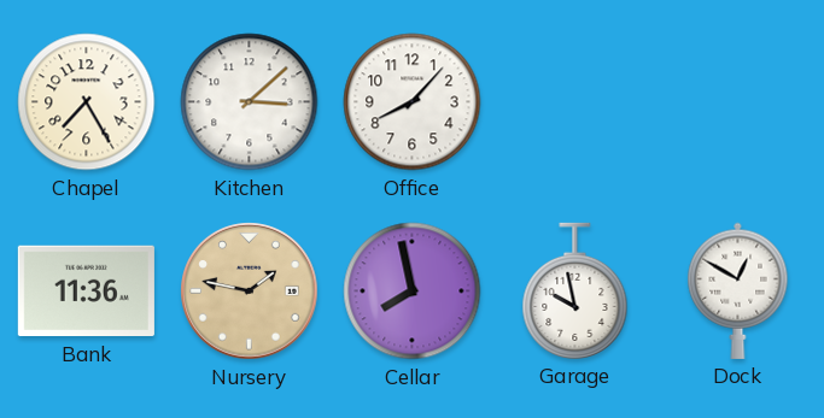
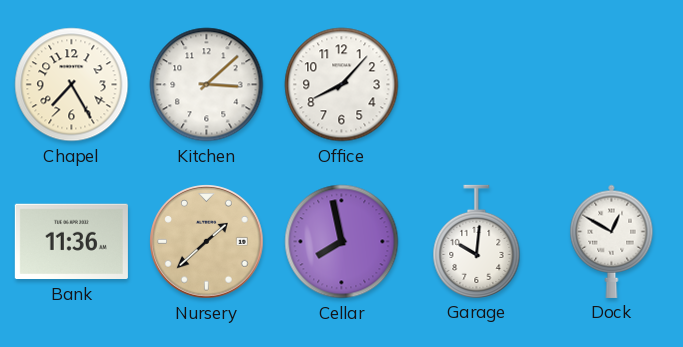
Nursery: 1:47 -> 1:38 (207, 242)
Garage: 9:58 -> 10:01 (477, 241)
